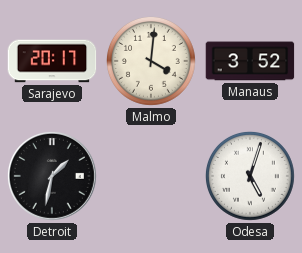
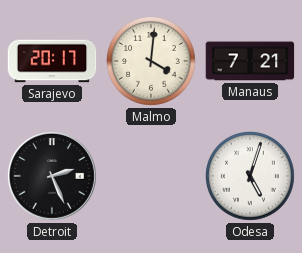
Manaus: 3:52 -> 7:21 (250, 61)
Detroit: 1:32 -> 2:26 (52, 176)
